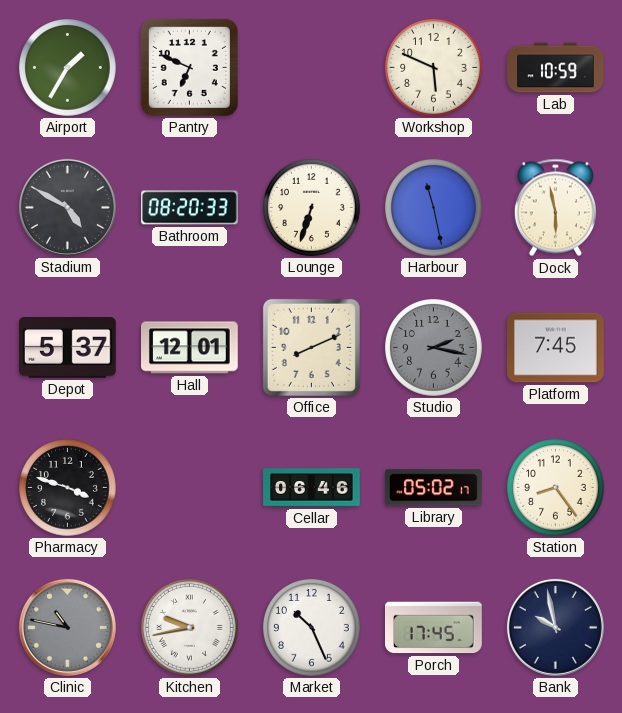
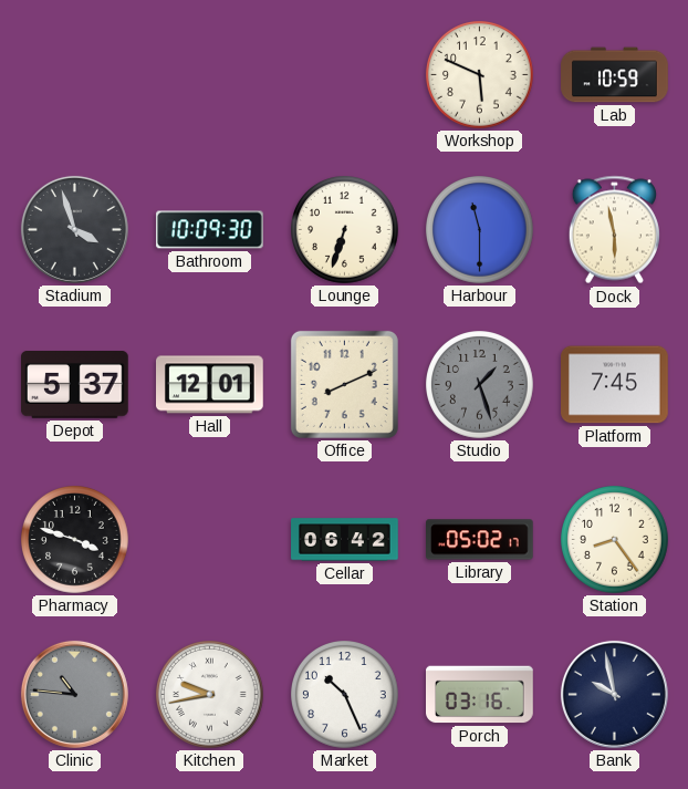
Airport: 1:35 -> none (68, 68)
Pantry: 6:49 -> none (189, 67)
Stadium: 4:50 -> 3:57 (74, 229)
Bathroom: 08:20 -> 10:09 (210, 230)
Harbour: 11:28 -> 11:30 (480, 230)
Studio: 2:17 -> 1:27 (480, 385)
Cellar: 06:46 -> 06:42 (345, 540)
Clinic: 10:47 -> 10:46 (74, 694)
Porch: 17:45 -> 03:16 (480, 695)
